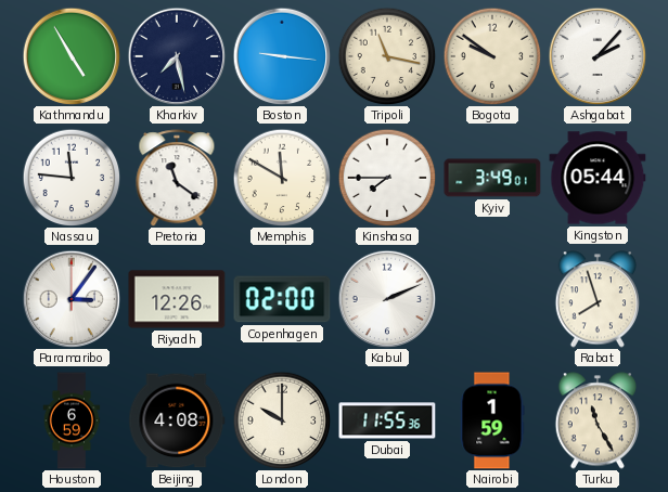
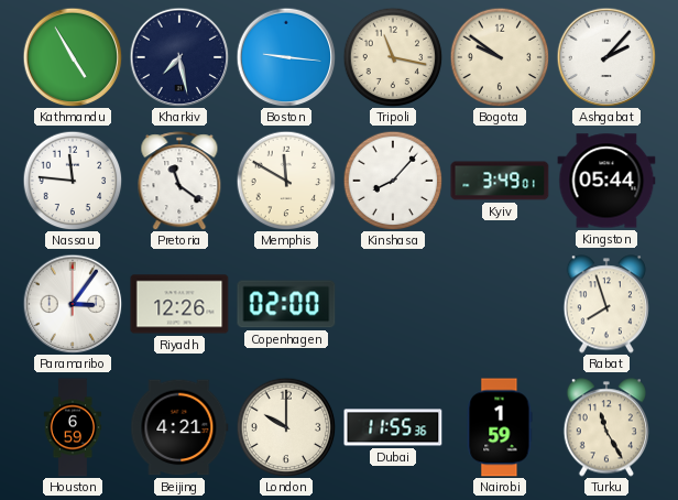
Kinshasa: 7:45 -> 8:07 (393, 181)
Kabul: 2:11 -> none (387, 299)
Beijing: 4:08 -> 4:21 (179, 427)
